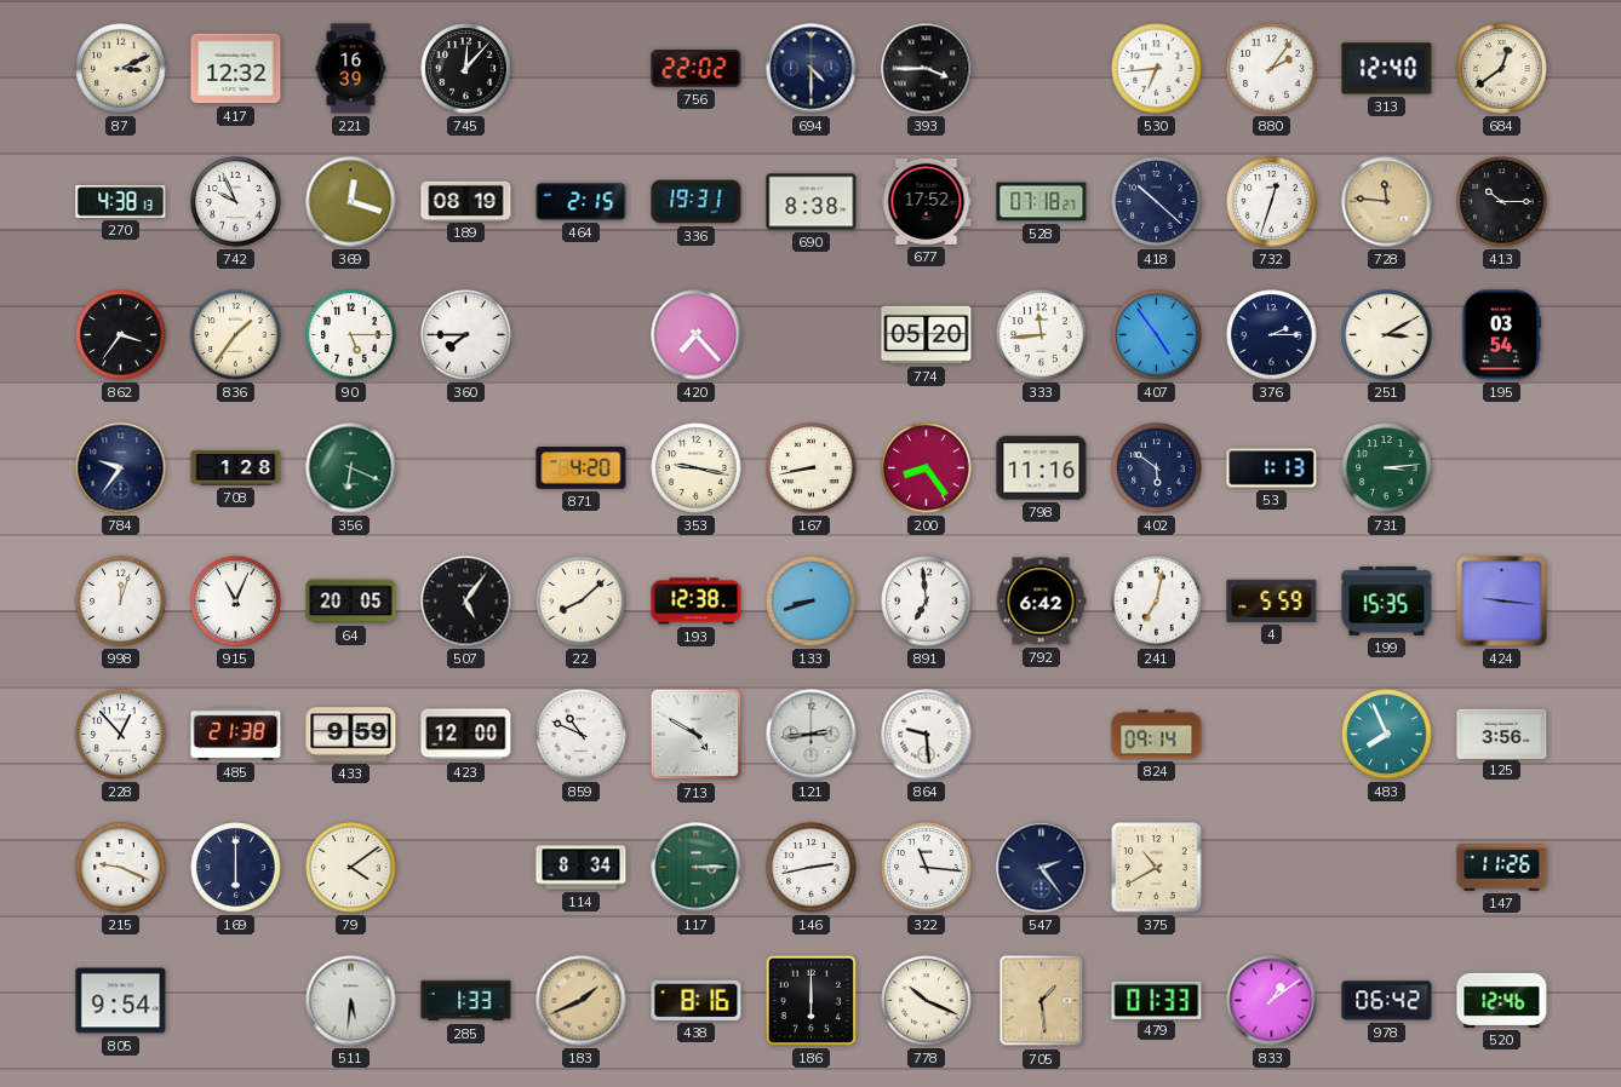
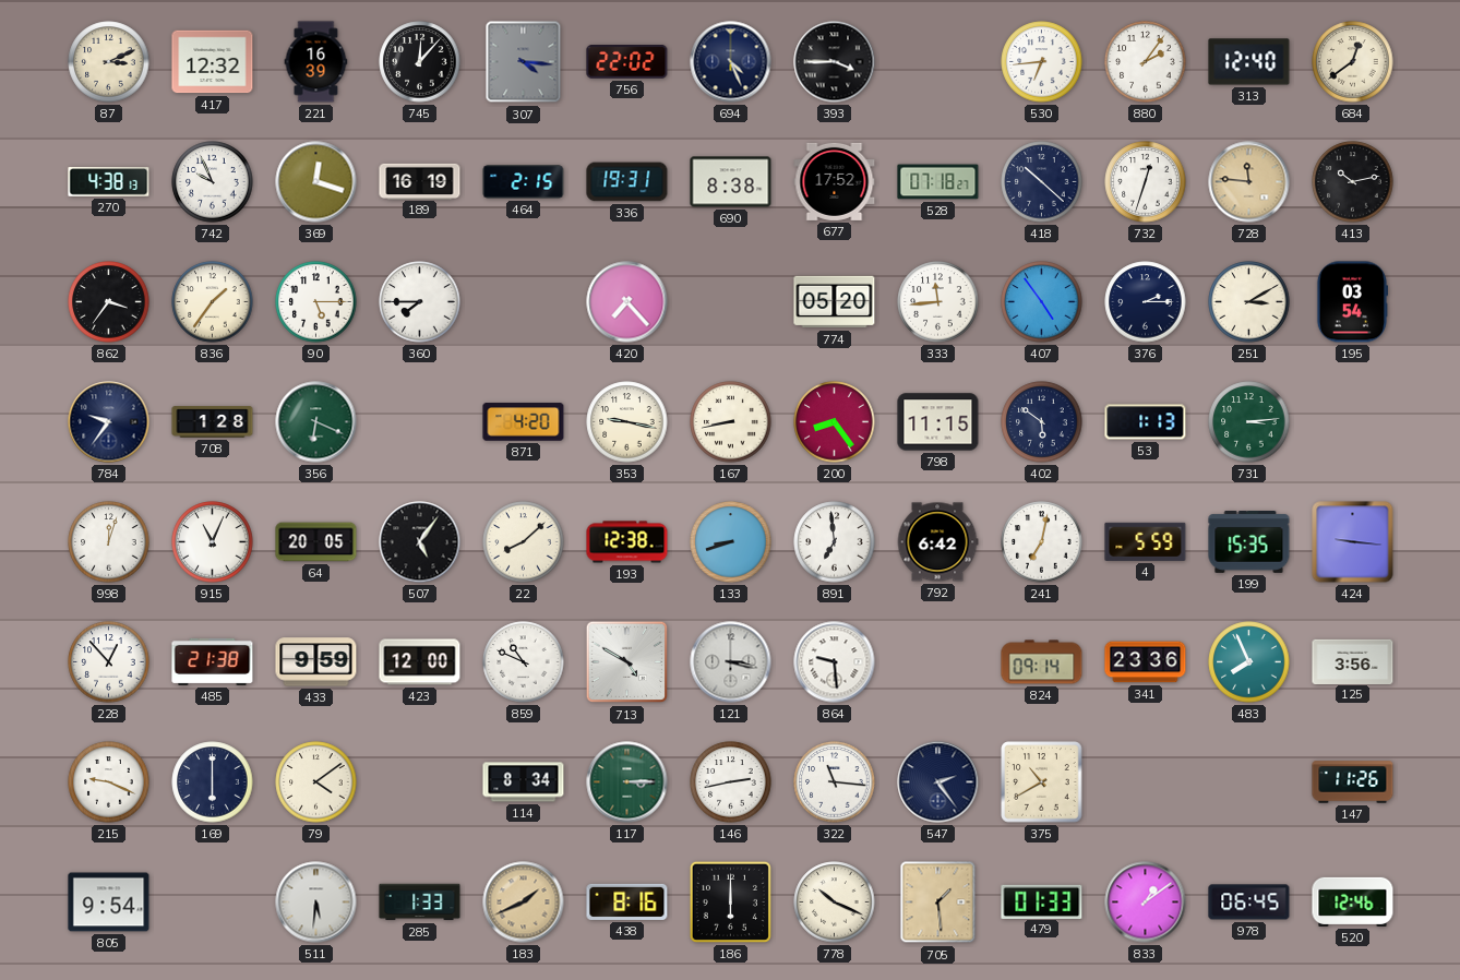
307: none -> 4:16 (524, 62)
694: 4:30 -> 4:26 (731, 62)
189: 08:19 -> 16:19 (420, 181)
413: 10:15 -> 10:13 (1353, 182)
798: 11:16 -> 11:15 (938, 422)
121: 2:44 -> 3:17 (731, 662)
341: none -> 23:36 (1146, 662)
978: 06:42 -> 06:45 (1249, 903)
